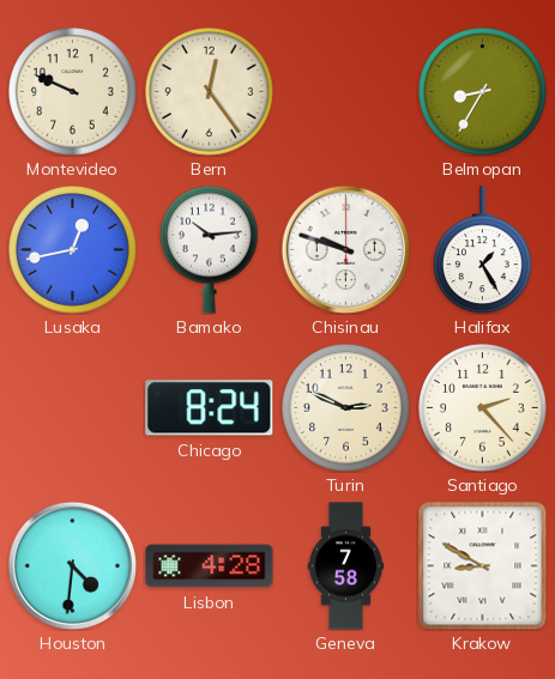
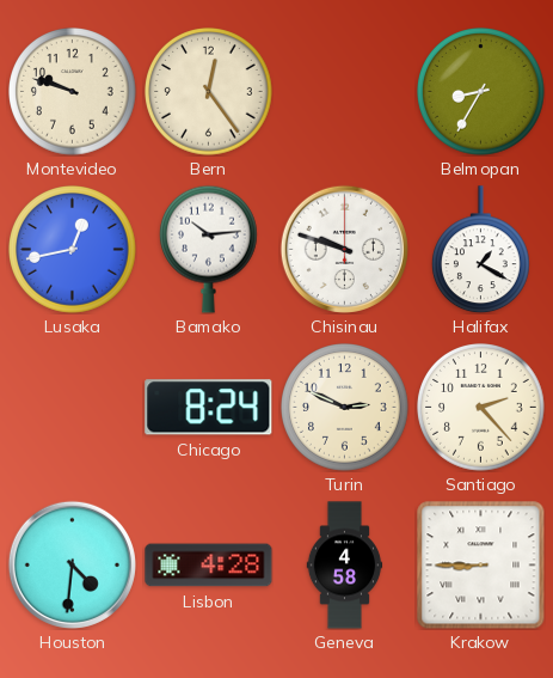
Montevideo: 9:49 -> 9:48 (73, 92)
Halifax: 1:25 -> 1:20 (480, 250)
Geneva: 7:58 -> 4:58 (345, 566)
Krakow: 8:50 -> 8:45 (481, 566)
